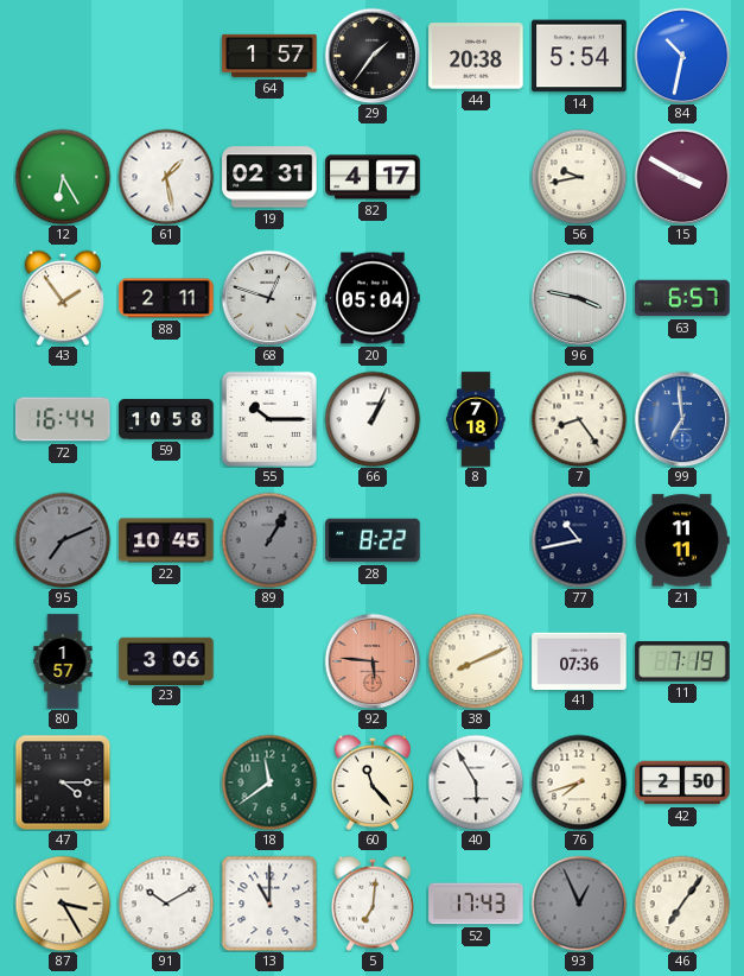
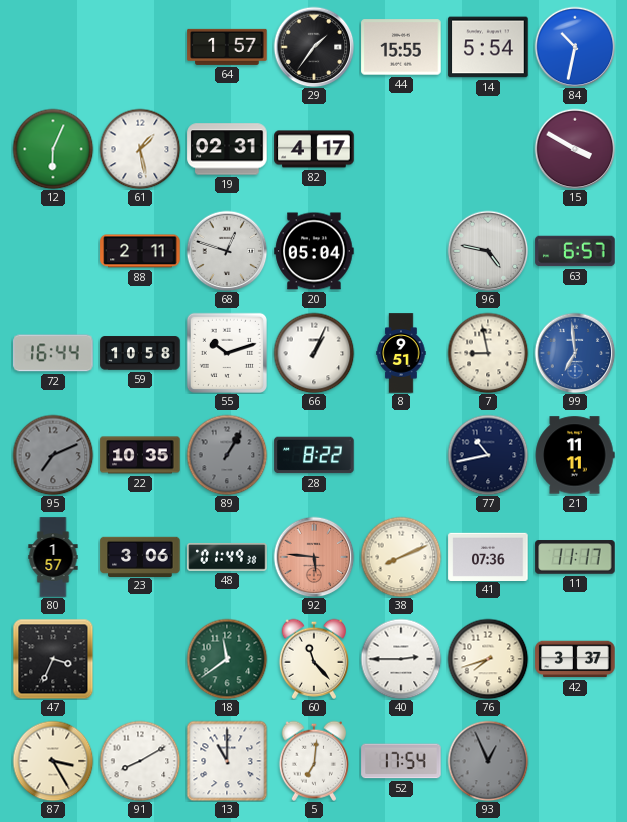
44: 20:38 -> 15:55 (401, 47)
12: 6:25 -> 6:04 (53, 149)
56: 9:43 -> none (579, 177)
43: 1:54 -> none (62, 298)
96: 3:47 -> 4:47 (488, 251)
55: 10:15 -> 10:12 (227, 353)
8: 7:18 -> 9:51 (401, 353)
7: 8:24 -> 8:58 (488, 353)
22: 10:45 -> 10:35 (140, 455)
48: none -> 01:49 (227, 558)
11: 7:19 -> 11:17 (575, 557)
47: 4:15 -> 3:34 (53, 659)
40: 5:55 -> 2:45 (401, 659)
42: 2:50 -> 3:37 (575, 659)
91: 10:10 -> 8:10 (140, 761)
52: 17:43 -> 17:54 (401, 761)
46: 7:06 -> none (682, 904)
